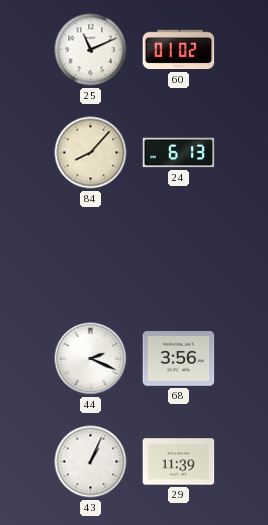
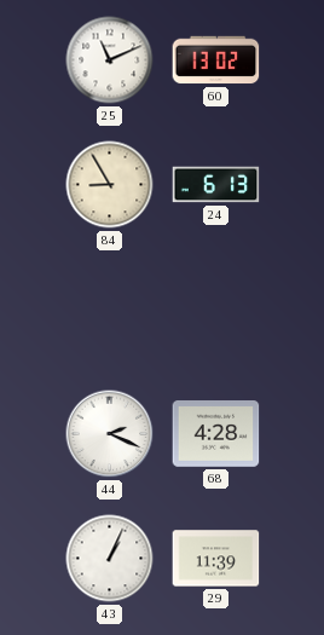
60: 01:02 -> 13:02 (216, 60)
84: 8:07 -> 8:55 (110, 185)
68: 3:56 -> 4:28 (216, 434)
